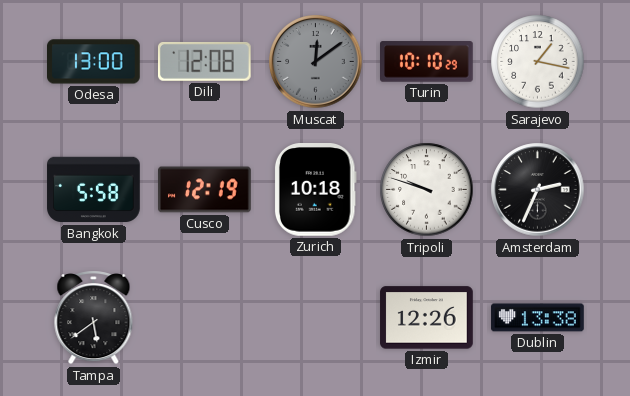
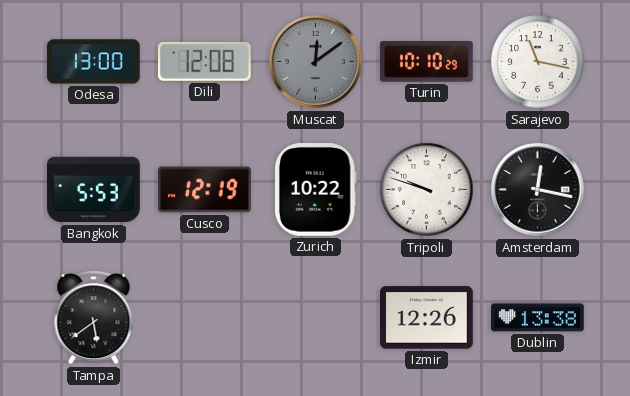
Sarajevo: 1:17 -> 11:17 (538, 62)
Bangkok: 5:58 -> 5:53 (94, 190)
Zurich: 10:18 -> 10:22 (315, 190)
Amsterdam: 2:34 -> 12:17 (538, 190)
